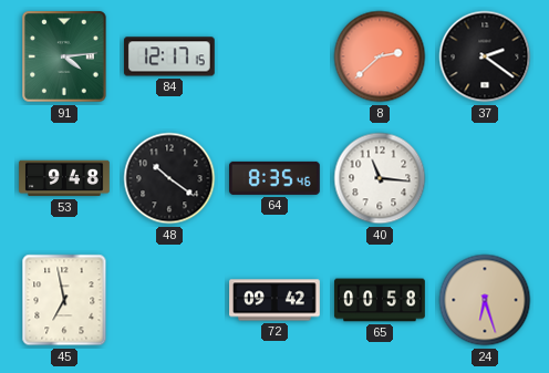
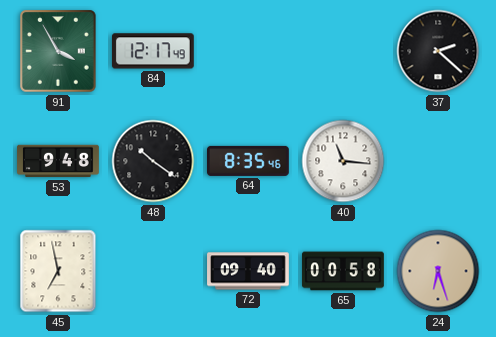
91: 4:14 -> 3:55 (59, 51)
84: 12:17:15 -> 12:17:49 (153, 51)
8: 2:38 -> none (380, 56)
37: 2:21 -> 2:22 (438, 51)
72: 09:42 -> 09:40 (248, 271)
